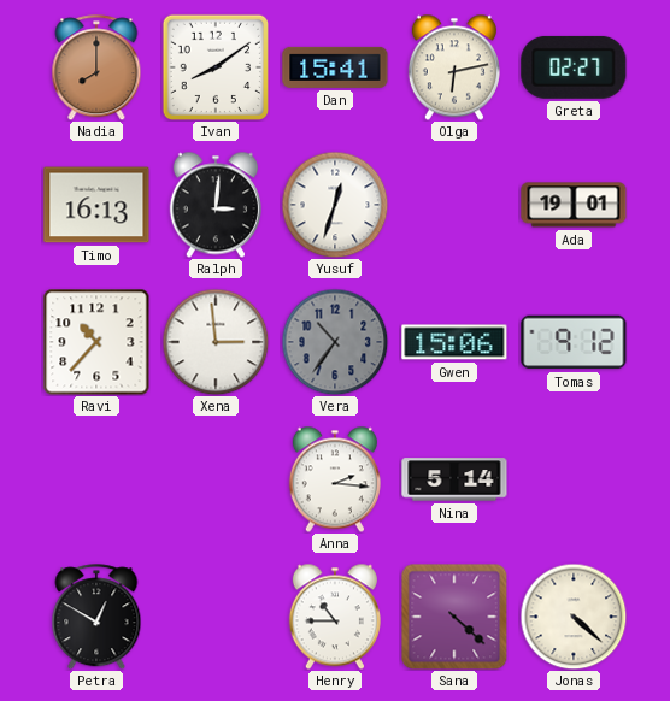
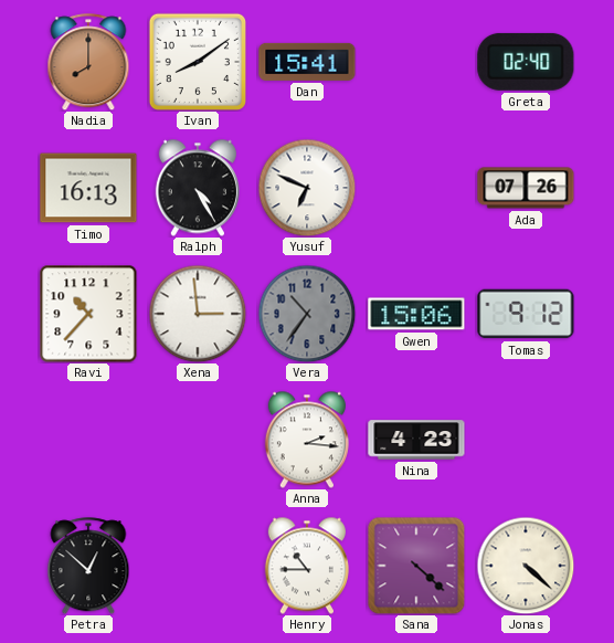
Olga: 6:13 -> none (454, 67)
Greta: 02:27 -> 02:40 (526, 62)
Ralph: 3:01 -> 4:25 (198, 188)
Yusuf: 12:33 -> 6:49 (307, 188)
Ada: 19:01 -> 07:26 (526, 188)
Nina: 5:14 -> 4:23 (416, 440)
Petra: 12:50 -> 12:52 (88, 566)
